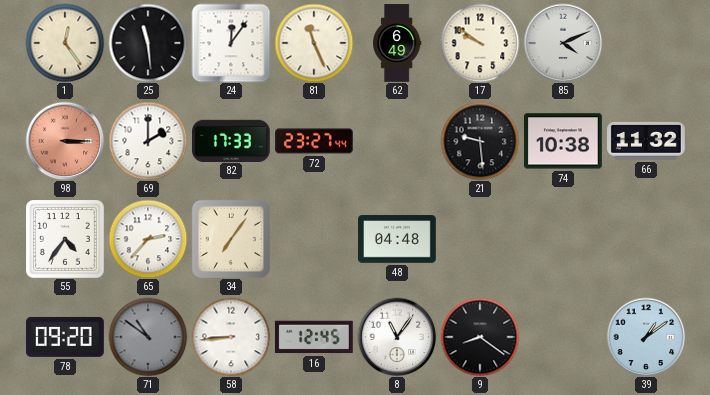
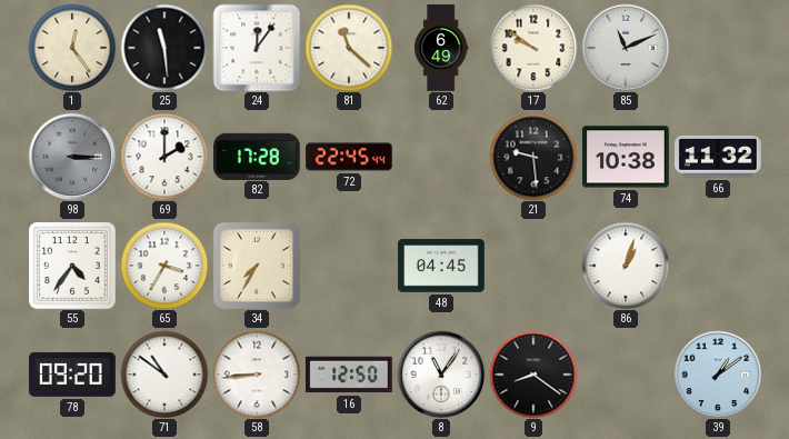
81: 11:26 -> 11:22 (349, 48)
85: 4:11 -> 11:11 (626, 48)
98 dial: salmon -> grey (72, 157)
82: 17:33 -> 17:28 (258, 156)
72: 23:27 -> 22:45 (349, 157)
65: 2:37 -> 3:35 (164, 266)
34: 7:06 -> 7:35 (257, 266)
48: 04:48 -> 04:45 (442, 266)
86: none -> 1:03 (626, 266)
71 dial: grey -> white (164, 375)
16: 12:45 -> 12:50 (349, 375)
